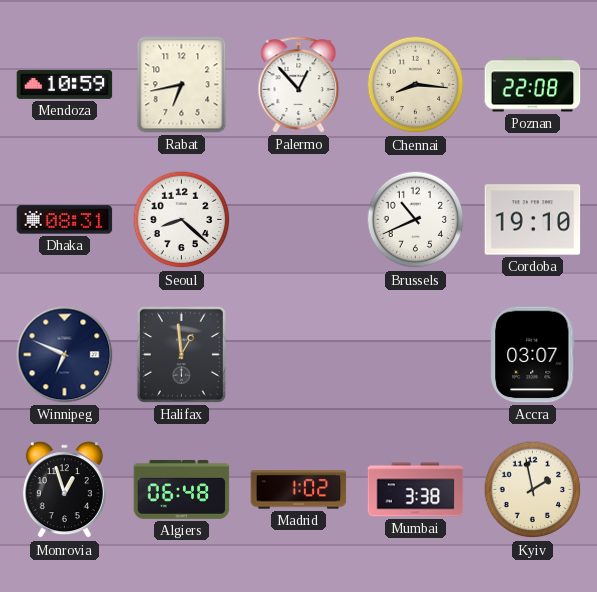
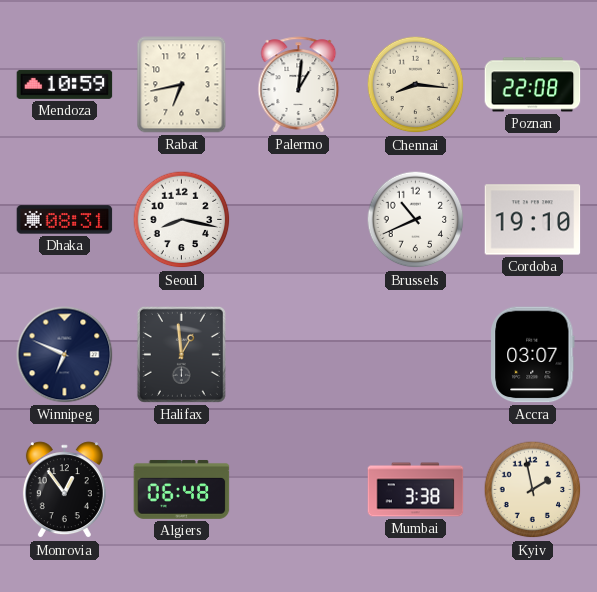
Palermo: 12:53 -> 1:01 (299, 85)
Seoul: 8:22 -> 8:17 (182, 220)
Monrovia: 12:57 -> 12:54 (64, 490)
Madrid: 1:02 -> none (299, 490)
